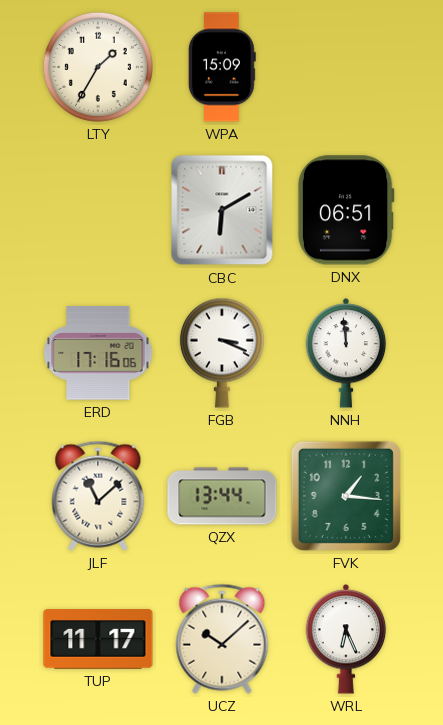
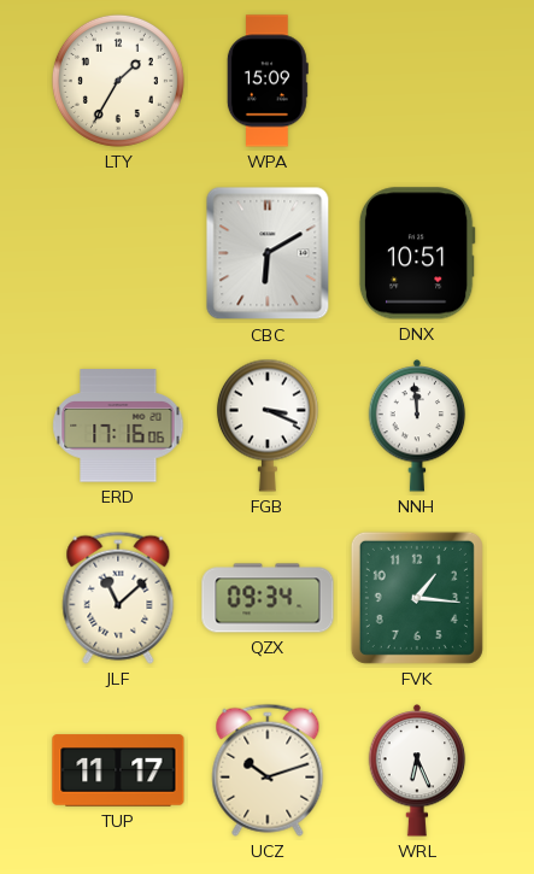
DNX: 06:51 -> 10:51 (417, 253)
QZX: 13:44 -> 09:34 (268, 598)
UCZ: 10:08 -> 10:12 (268, 770)
